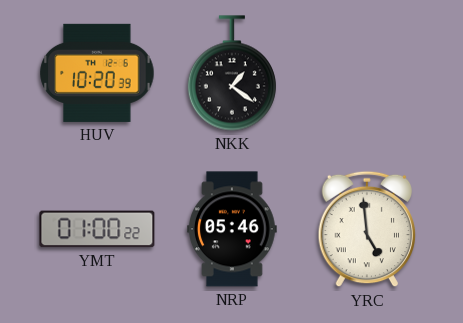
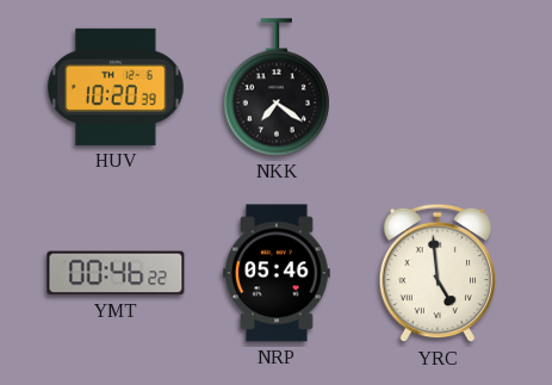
NKK: 1:21 -> 7:21 (277, 87)
YMT: 01:00 -> 00:46 (116, 273)
